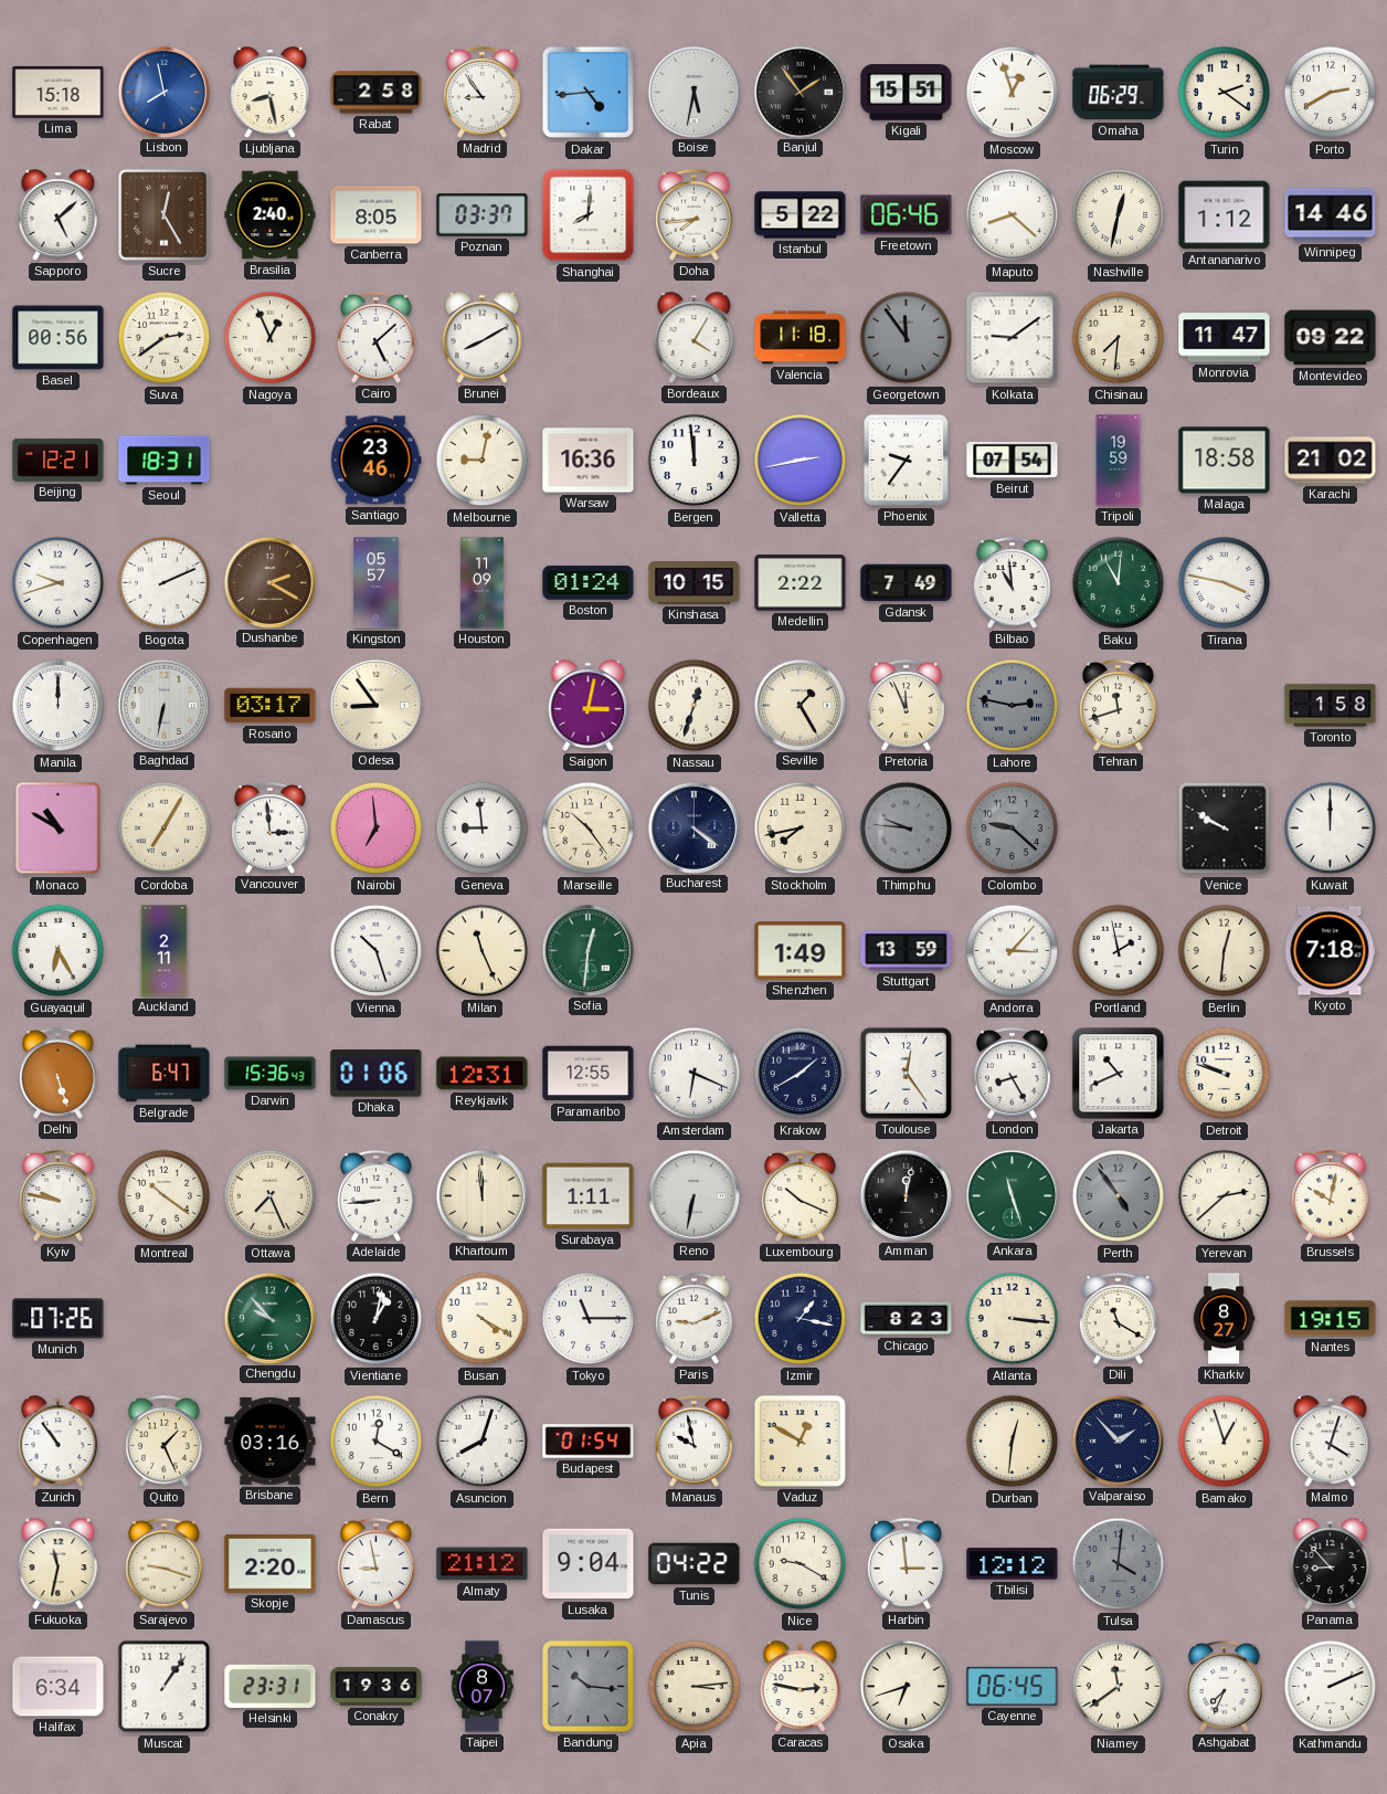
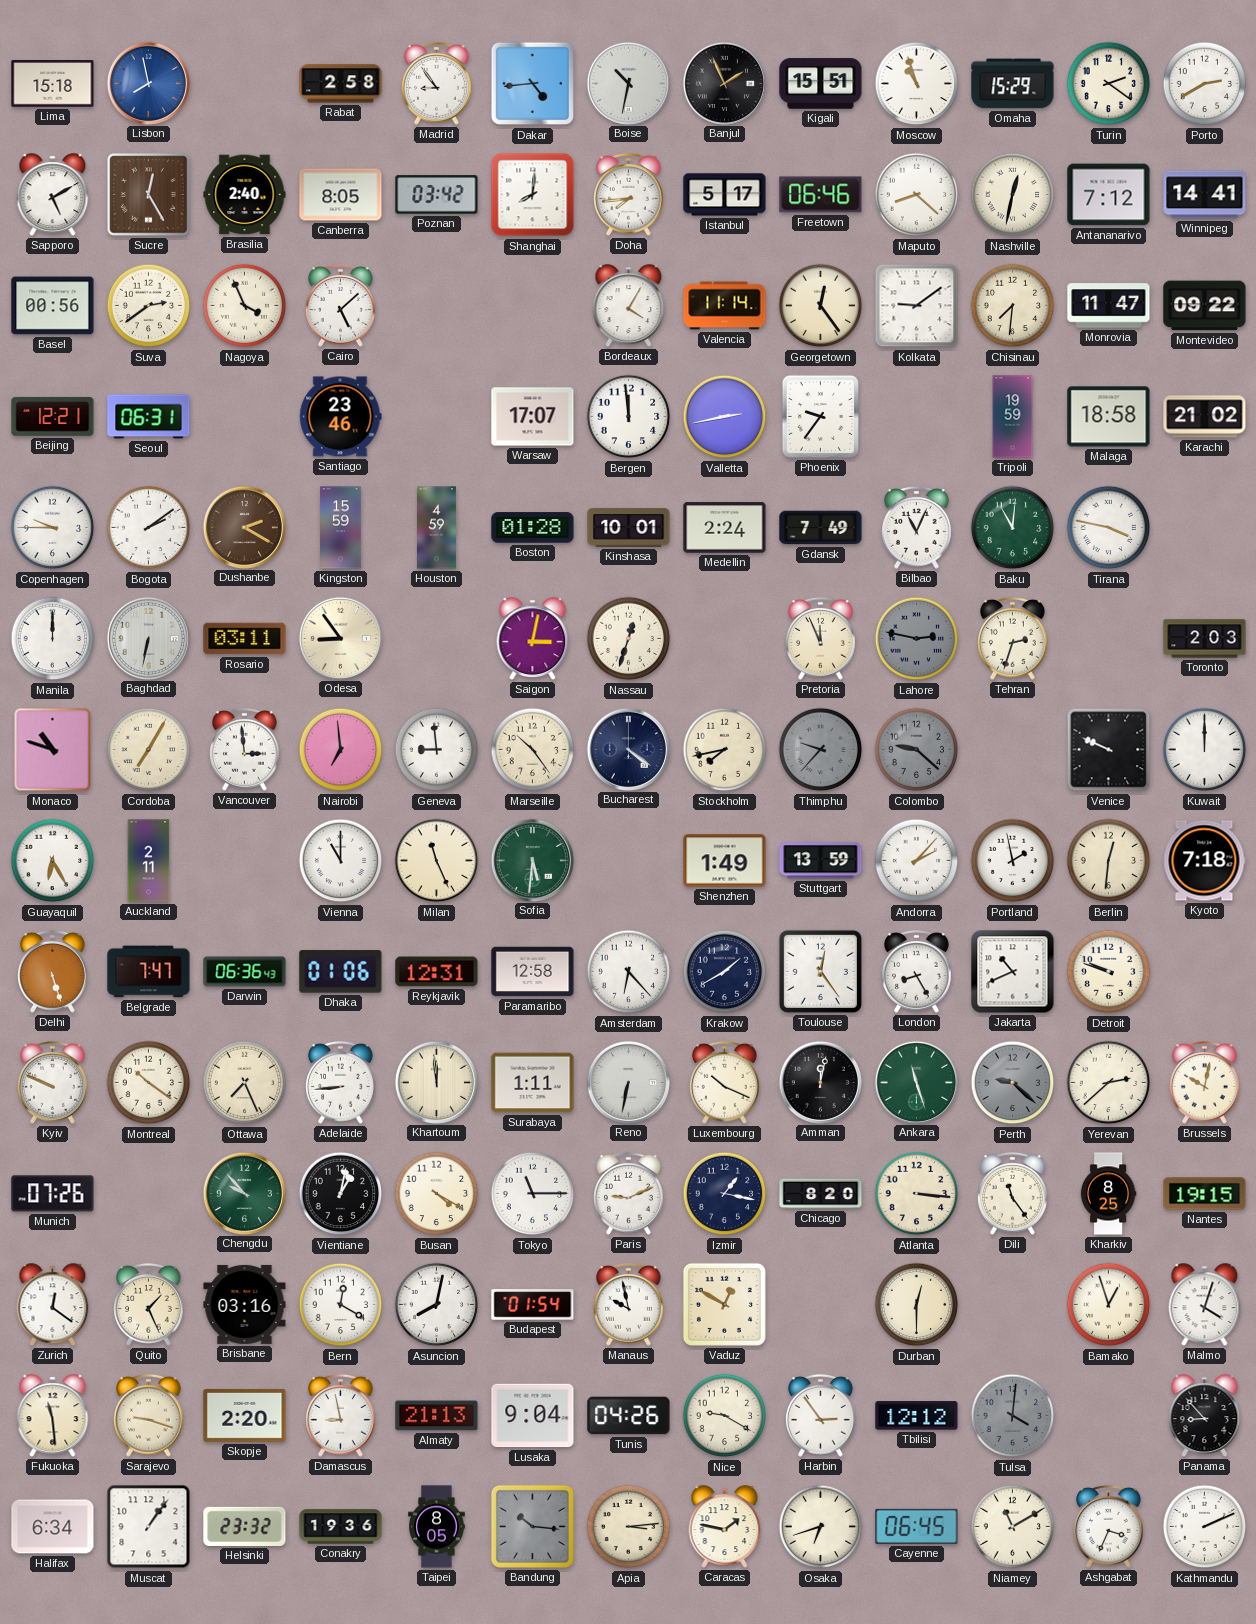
Ljubljana: 8:28 -> none (271, 93)
Boise: 5:32 -> 10:32 (628, 83)
Banjul: 1:54 -> 1:56 (724, 83)
Moscow: 12:57 -> 10:57 (917, 84)
Omaha: 06:29 -> 15:29 (1013, 84)
Sapporo: 5:08 -> 5:10 (53, 195)
Poznan: 03:37 -> 03:42 (437, 195)
Istanbul: 5:22 -> 5:17 (725, 195)
Antananarivo: 1:12 -> 7:12 (1109, 195)
Winnipeg: 14:46 -> 14:41 (1205, 195)
Nagoya: 12:56 -> 3:56 (245, 306)
Brunei: 8:10 -> none (483, 338)
Valencia: 11:18 -> 11:14 (725, 306)
Georgetown: 11:54 -> 12:24 (821, 306)
Georgetown dial: grey -> cream (821, 306)
Seoul: 18:31 -> 06:31 (149, 417)
Melbourne: 9:02 -> none (483, 461)
Warsaw: 16:36 -> 17:07 (533, 417)
Beirut: 07:54 -> none (1013, 460)
Copenhagen: 9:42 -> 9:45 (53, 528)
Bogota: 2:11 -> 2:09 (149, 528)
Kingston: 05:57 -> 15:59 (341, 528)
Houston: 11:09 -> 4:59 (437, 528)
Boston: 01:24 -> 01:28 (533, 528)
Kinshasa: 10:15 -> 10:01 (629, 528)
Medellin: 2:22 -> 2:24 (725, 528)
Bilbao: 10:59 -> 11:04 (917, 527)
Rosario: 03:17 -> 03:11 (245, 639)
Seville: 1:25 -> none (800, 705)
Tehran: 11:42 -> 2:33 (1013, 638)
Toronto: 1:58 -> 2:03 (1205, 639)
Monaco: 10:50 -> 10:48 (53, 750)
Thimphu: 9:46 -> 9:37 (821, 750)
Venice: 9:50 -> 9:49 (1109, 750)
Vienna: 10:27 -> 11:00 (341, 861)
Sofia: 12:31 -> 5:31 (532, 860)
Andorra: 3:07 -> 2:07 (917, 861)
Belgrade: 6:47 -> 7:47 (149, 972)
Darwin: 15:36 -> 06:36 (245, 972)
Paramaribo: 12:55 -> 12:58 (533, 972)
Amsterdam: 6:19 -> 6:23 (629, 972)
Kyiv: 9:47 -> 9:49 (53, 1082)
Perth: 4:54 -> 9:22 (1013, 1083)
Chicago: 8:23 -> 8:20 (821, 1194)
Dili: 11:20 -> 11:24 (1013, 1193)
Kharkiv: 8:27 -> 8:25 (1108, 1194)
Zurich: 10:54 -> 12:21 (53, 1305)
Asuncion: 8:03 -> 8:02 (437, 1305)
Durban: 12:31 -> 12:30 (917, 1305)
Valparaiso: 1:53 -> none (1118, 1441)
Fukuoka: 11:32 -> 11:29 (53, 1416)
Almaty: 21:12 -> 21:13 (437, 1416)
Tunis: 04:22 -> 04:26 (629, 1416)
Harbin: 2:59 -> 2:54 (821, 1415)
Helsinki: 23:31 -> 23:32 (245, 1526)
Taipei: 8:07 -> 8:05 (437, 1527)
Caracas: 2:47 -> 1:47 (725, 1527)
Niamey: 11:39 -> 11:10 (1013, 1527)
Ashgabat: 7:34 -> 3:34 (1109, 1526)
